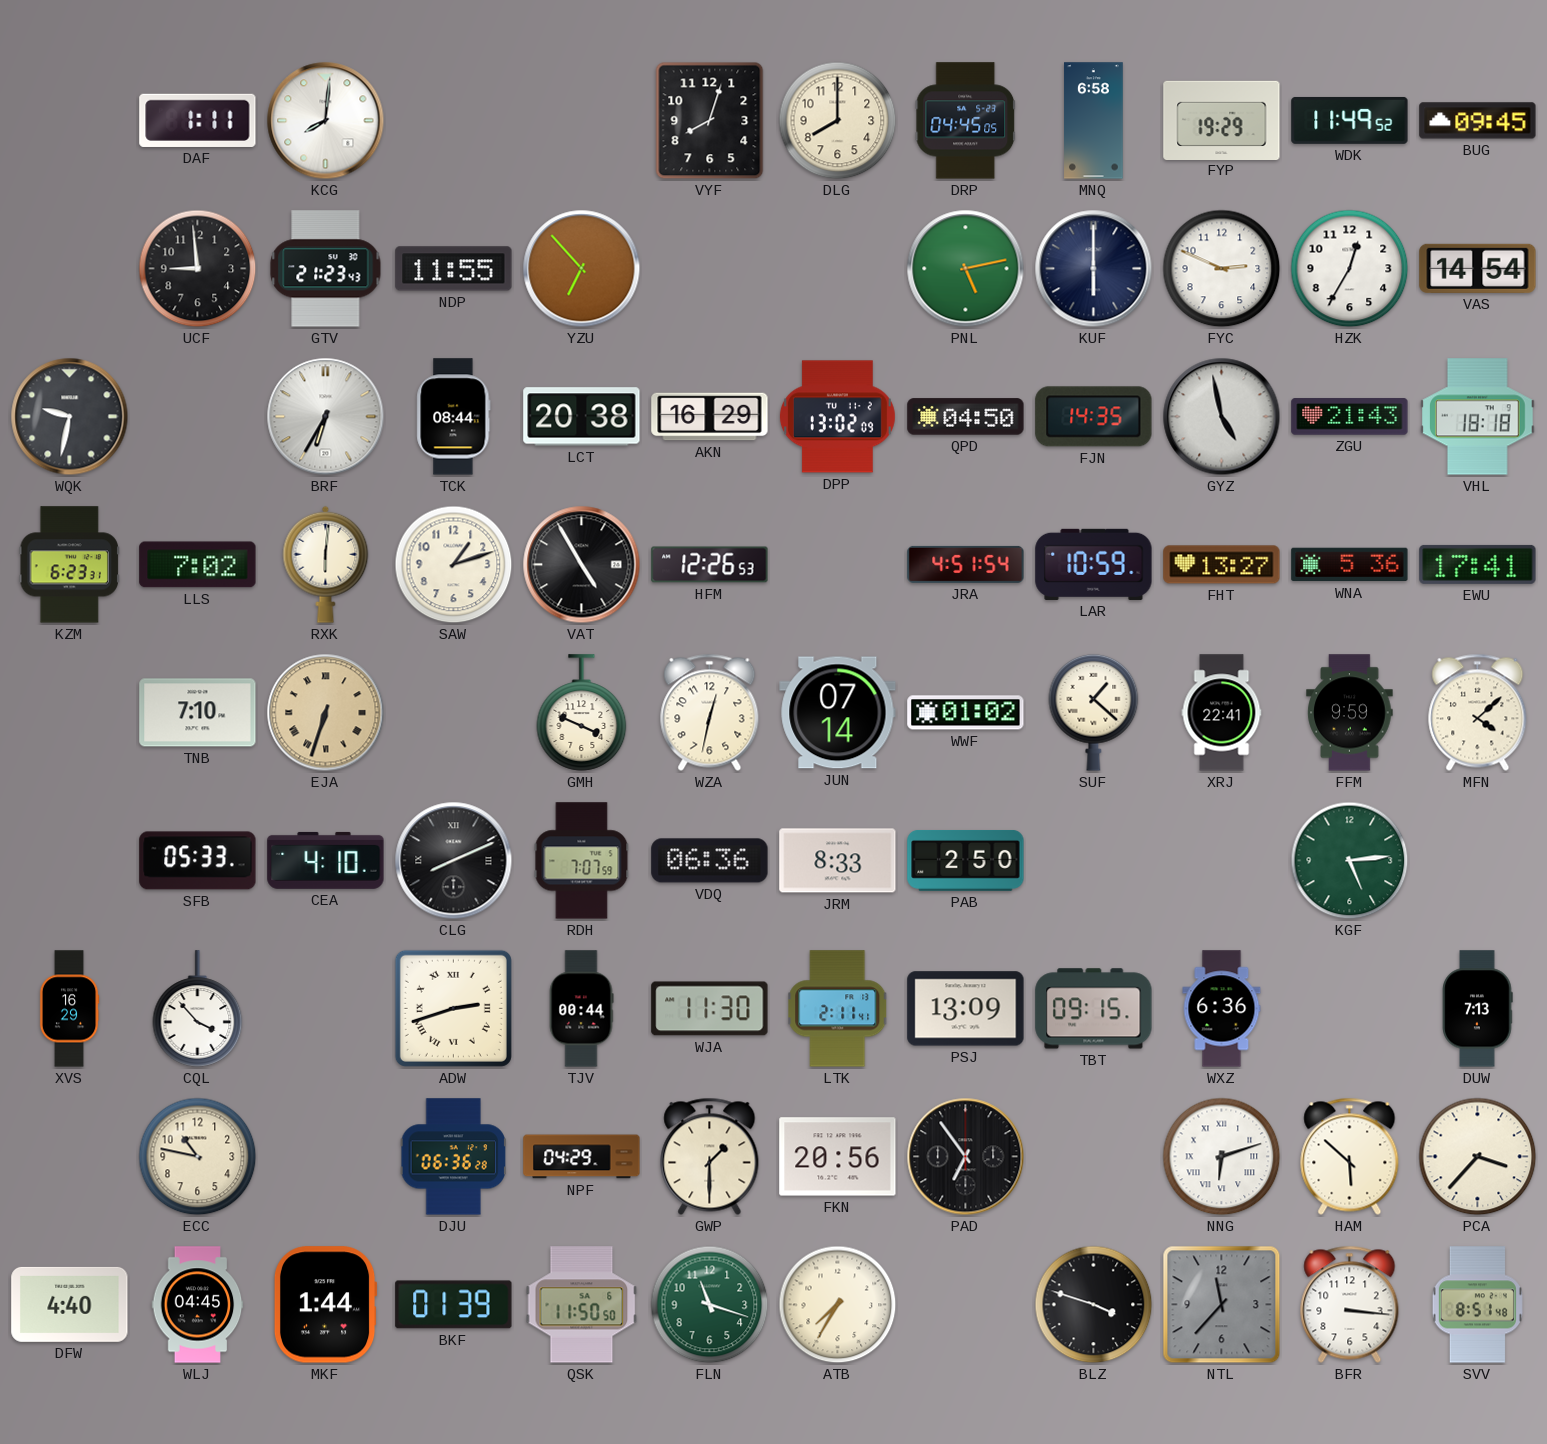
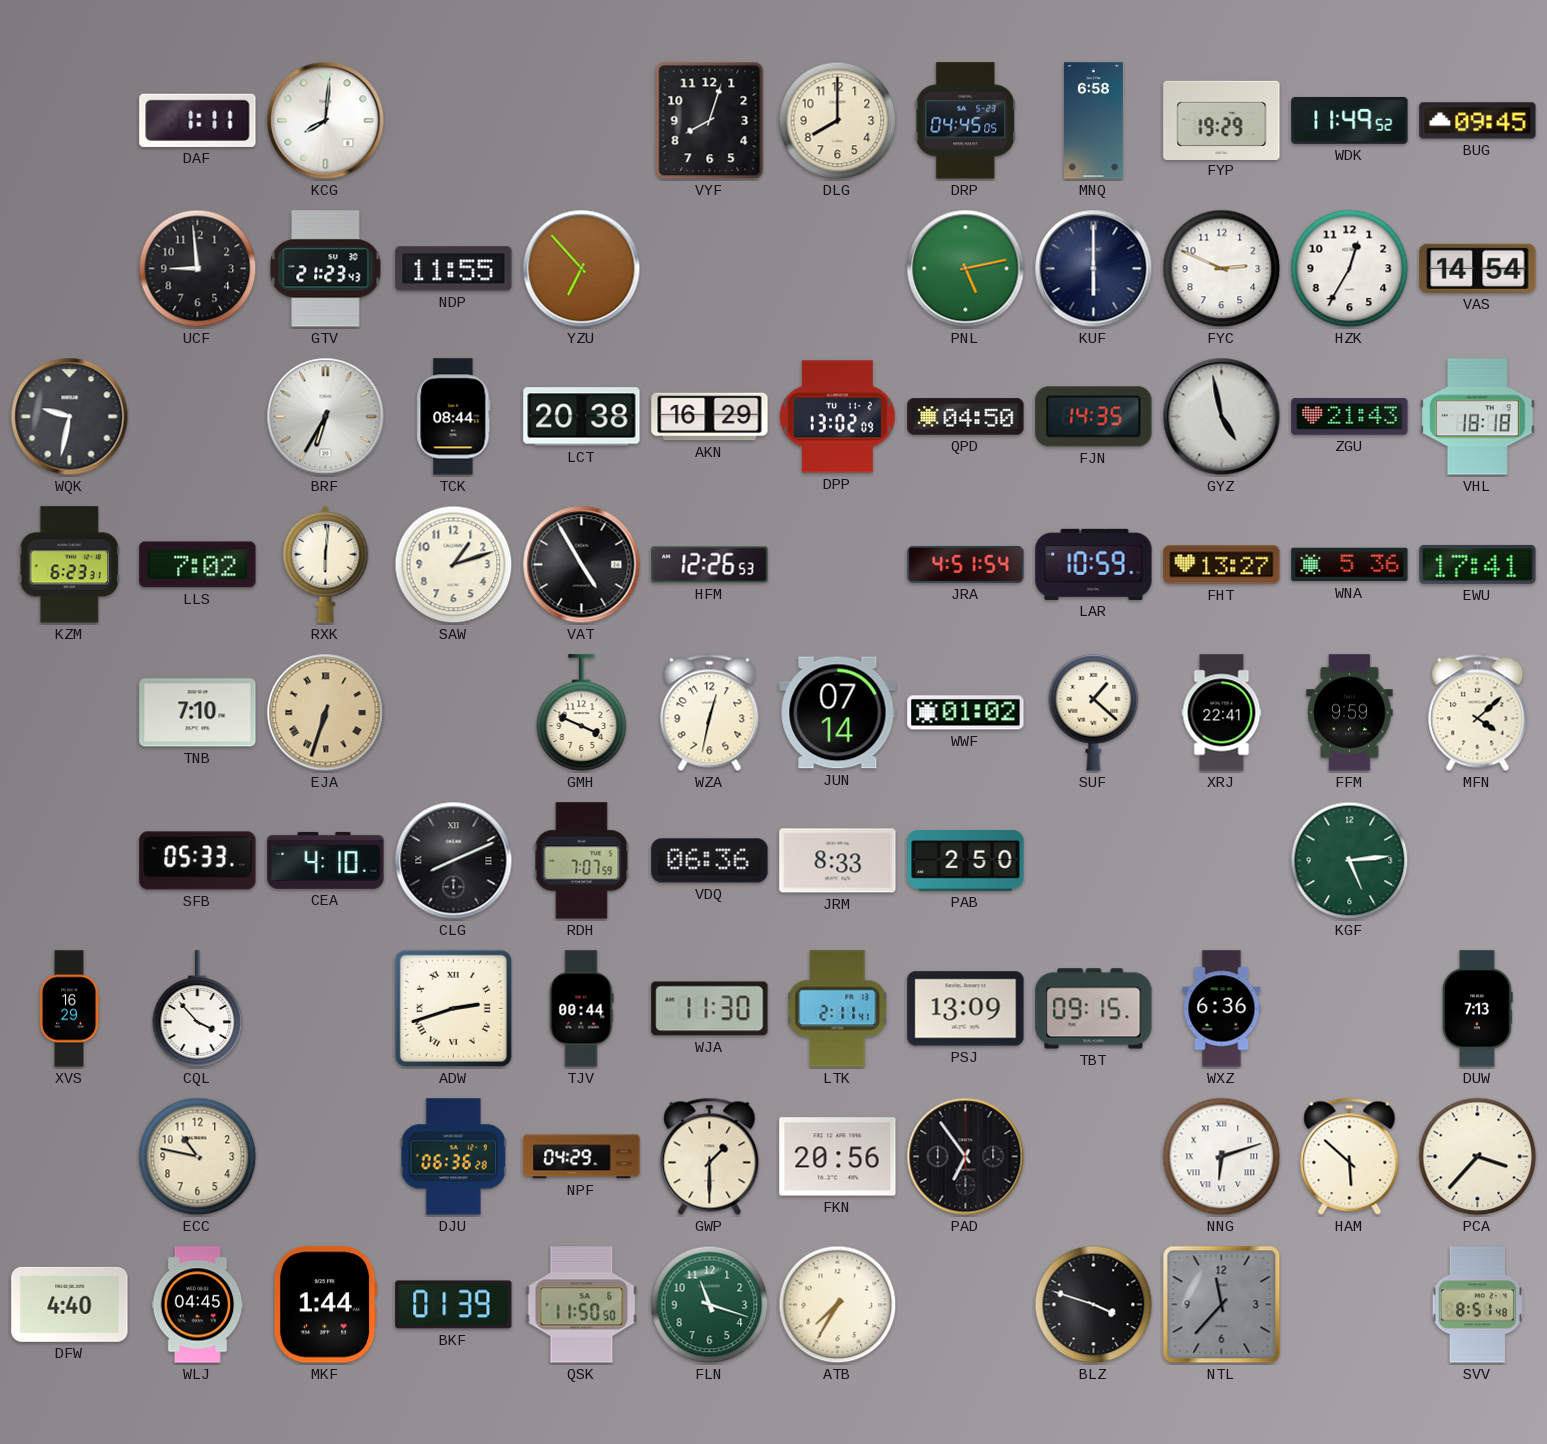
BFR: 3:16 -> none (1350, 1304)
